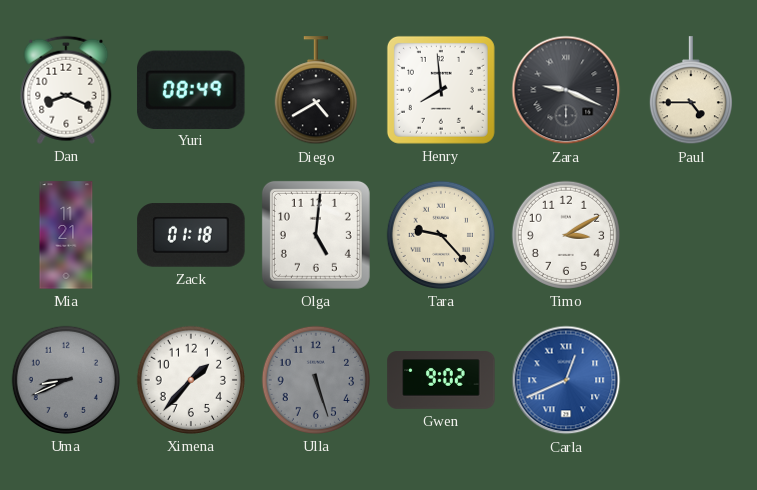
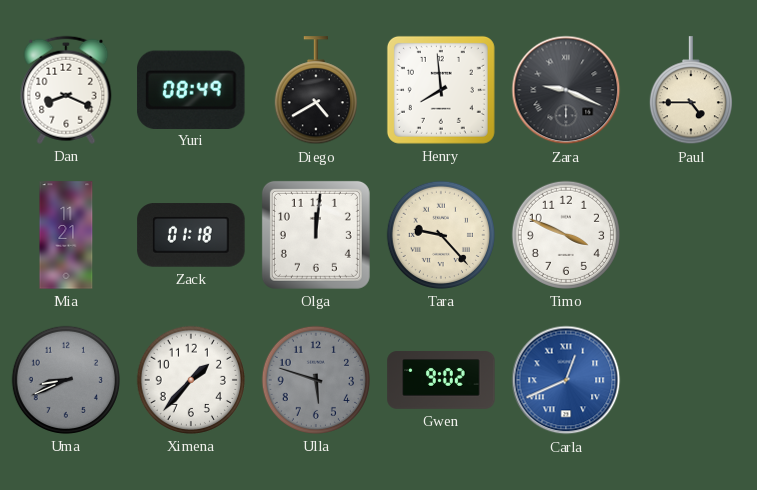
Olga: 5:01 -> 12:01 (316, 235)
Timo: 3:10 -> 3:49 (566, 235)
Ulla: 5:27 -> 5:48 (316, 380)
